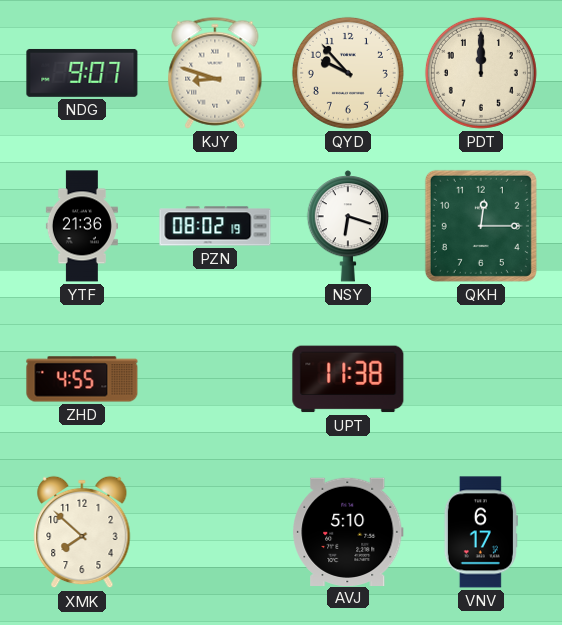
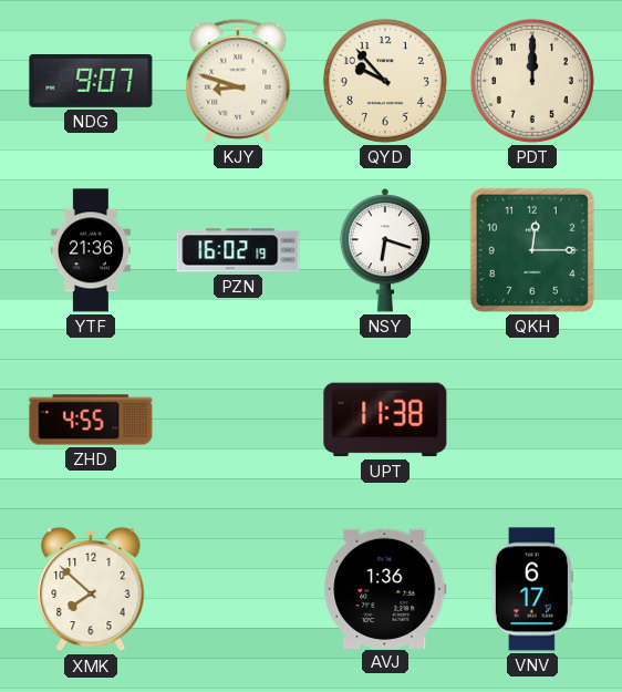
PZN: 08:02 -> 16:02 (238, 250)
AVJ: 5:10 -> 1:36 (385, 588)
